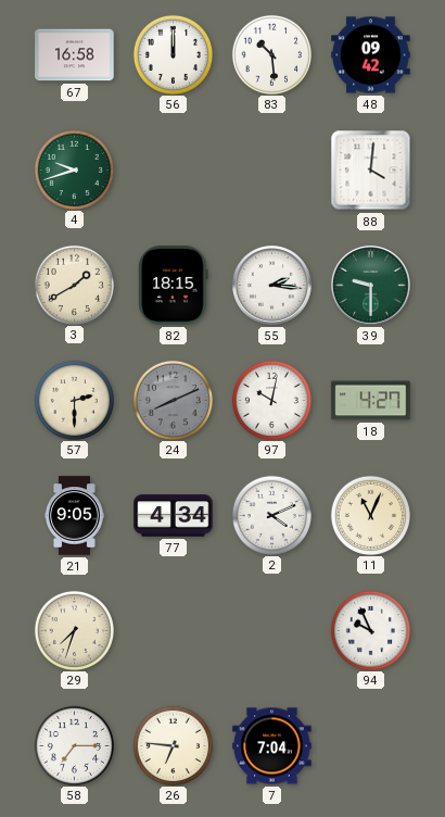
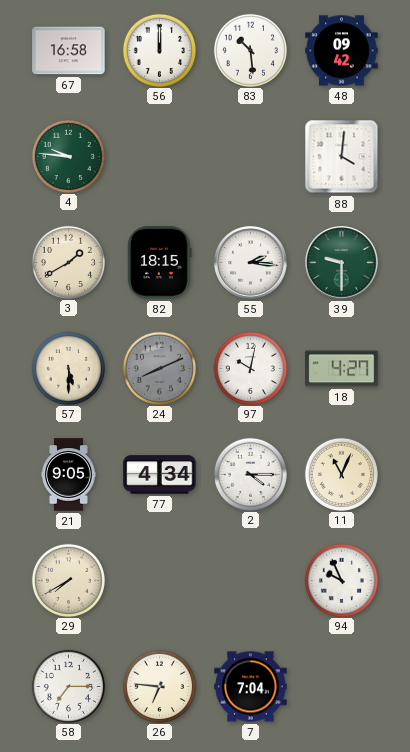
4: 9:42 -> 9:46 (68, 156)
57: 2:30 -> 5:30 (68, 368)
2: 4:11 -> 4:15 (250, 474)
29: 7:33 -> 7:40 (68, 580)
